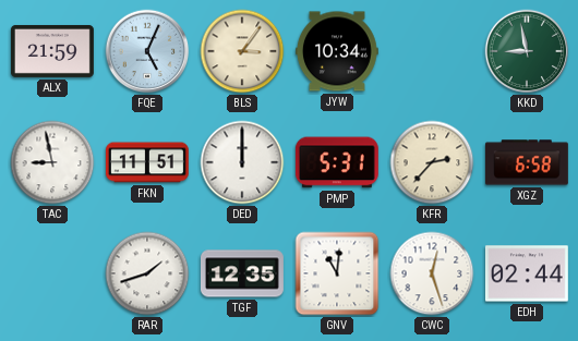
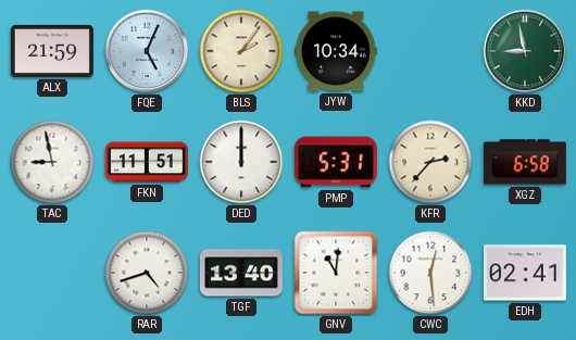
BLS: 3:06 -> 2:06 (241, 51)
RAR: 1:42 -> 4:42 (147, 273)
TGF: 12:35 -> 13:40 (241, 273)
CWC: 12:27 -> 12:29 (430, 273)
EDH: 02:44 -> 02:41 (525, 273)
